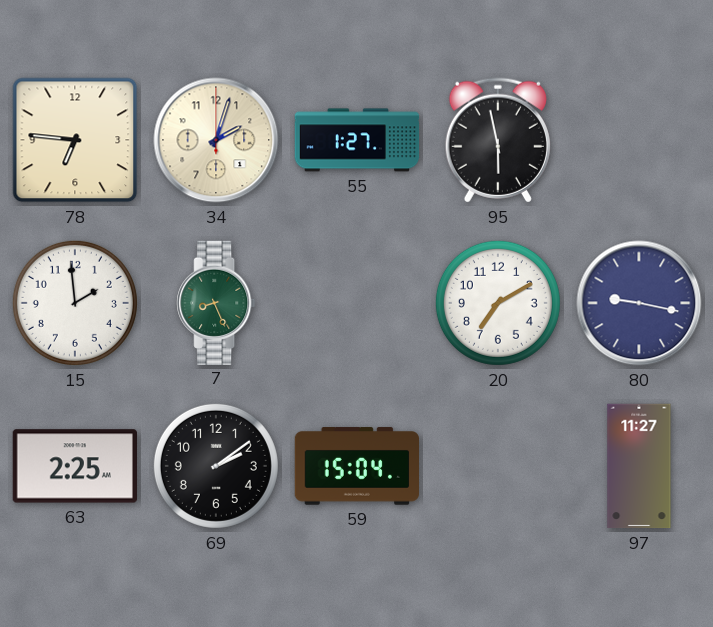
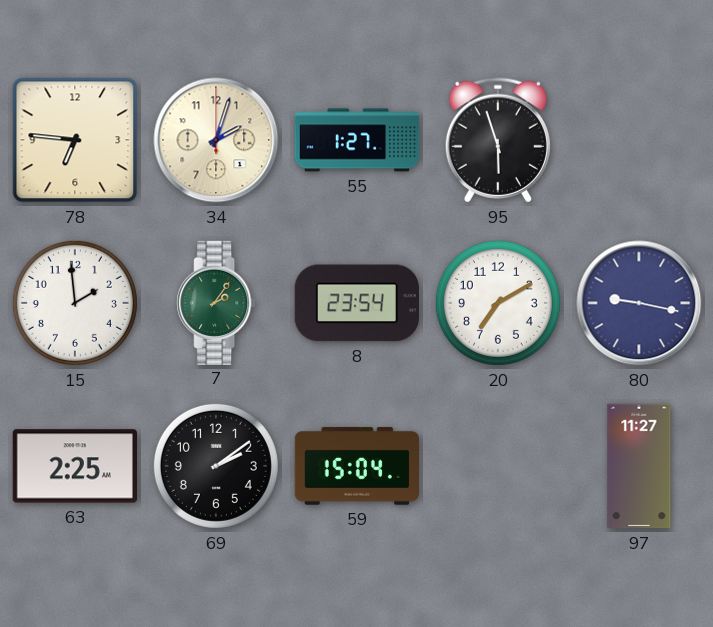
95: 5:58 -> 5:57 (498, 140)
7: 8:26 -> 2:06 (216, 302)
8: none -> 23:54 (357, 303)
